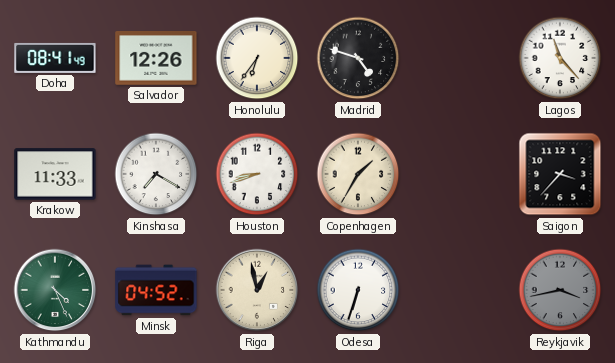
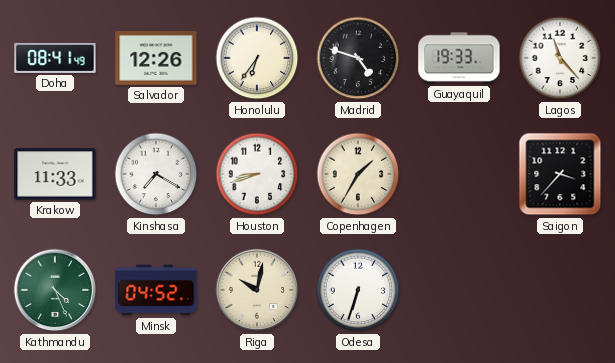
Guayaquil: none -> 19:33 (459, 58)
Riga: 12:58 -> 10:02 (257, 290)
Reykjavik: 3:43 -> none (560, 290)
